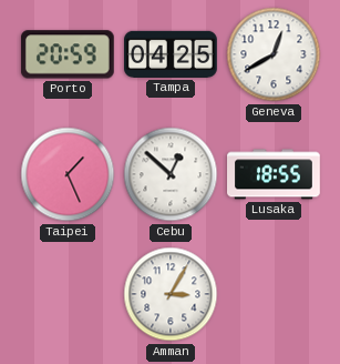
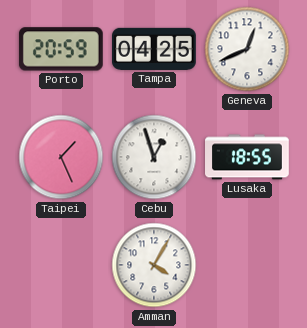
Geneva: 12:40 -> 12:41 (247, 49)
Cebu: 12:52 -> 12:57 (154, 157)
Amman: 3:05 -> 4:05 (154, 265)
